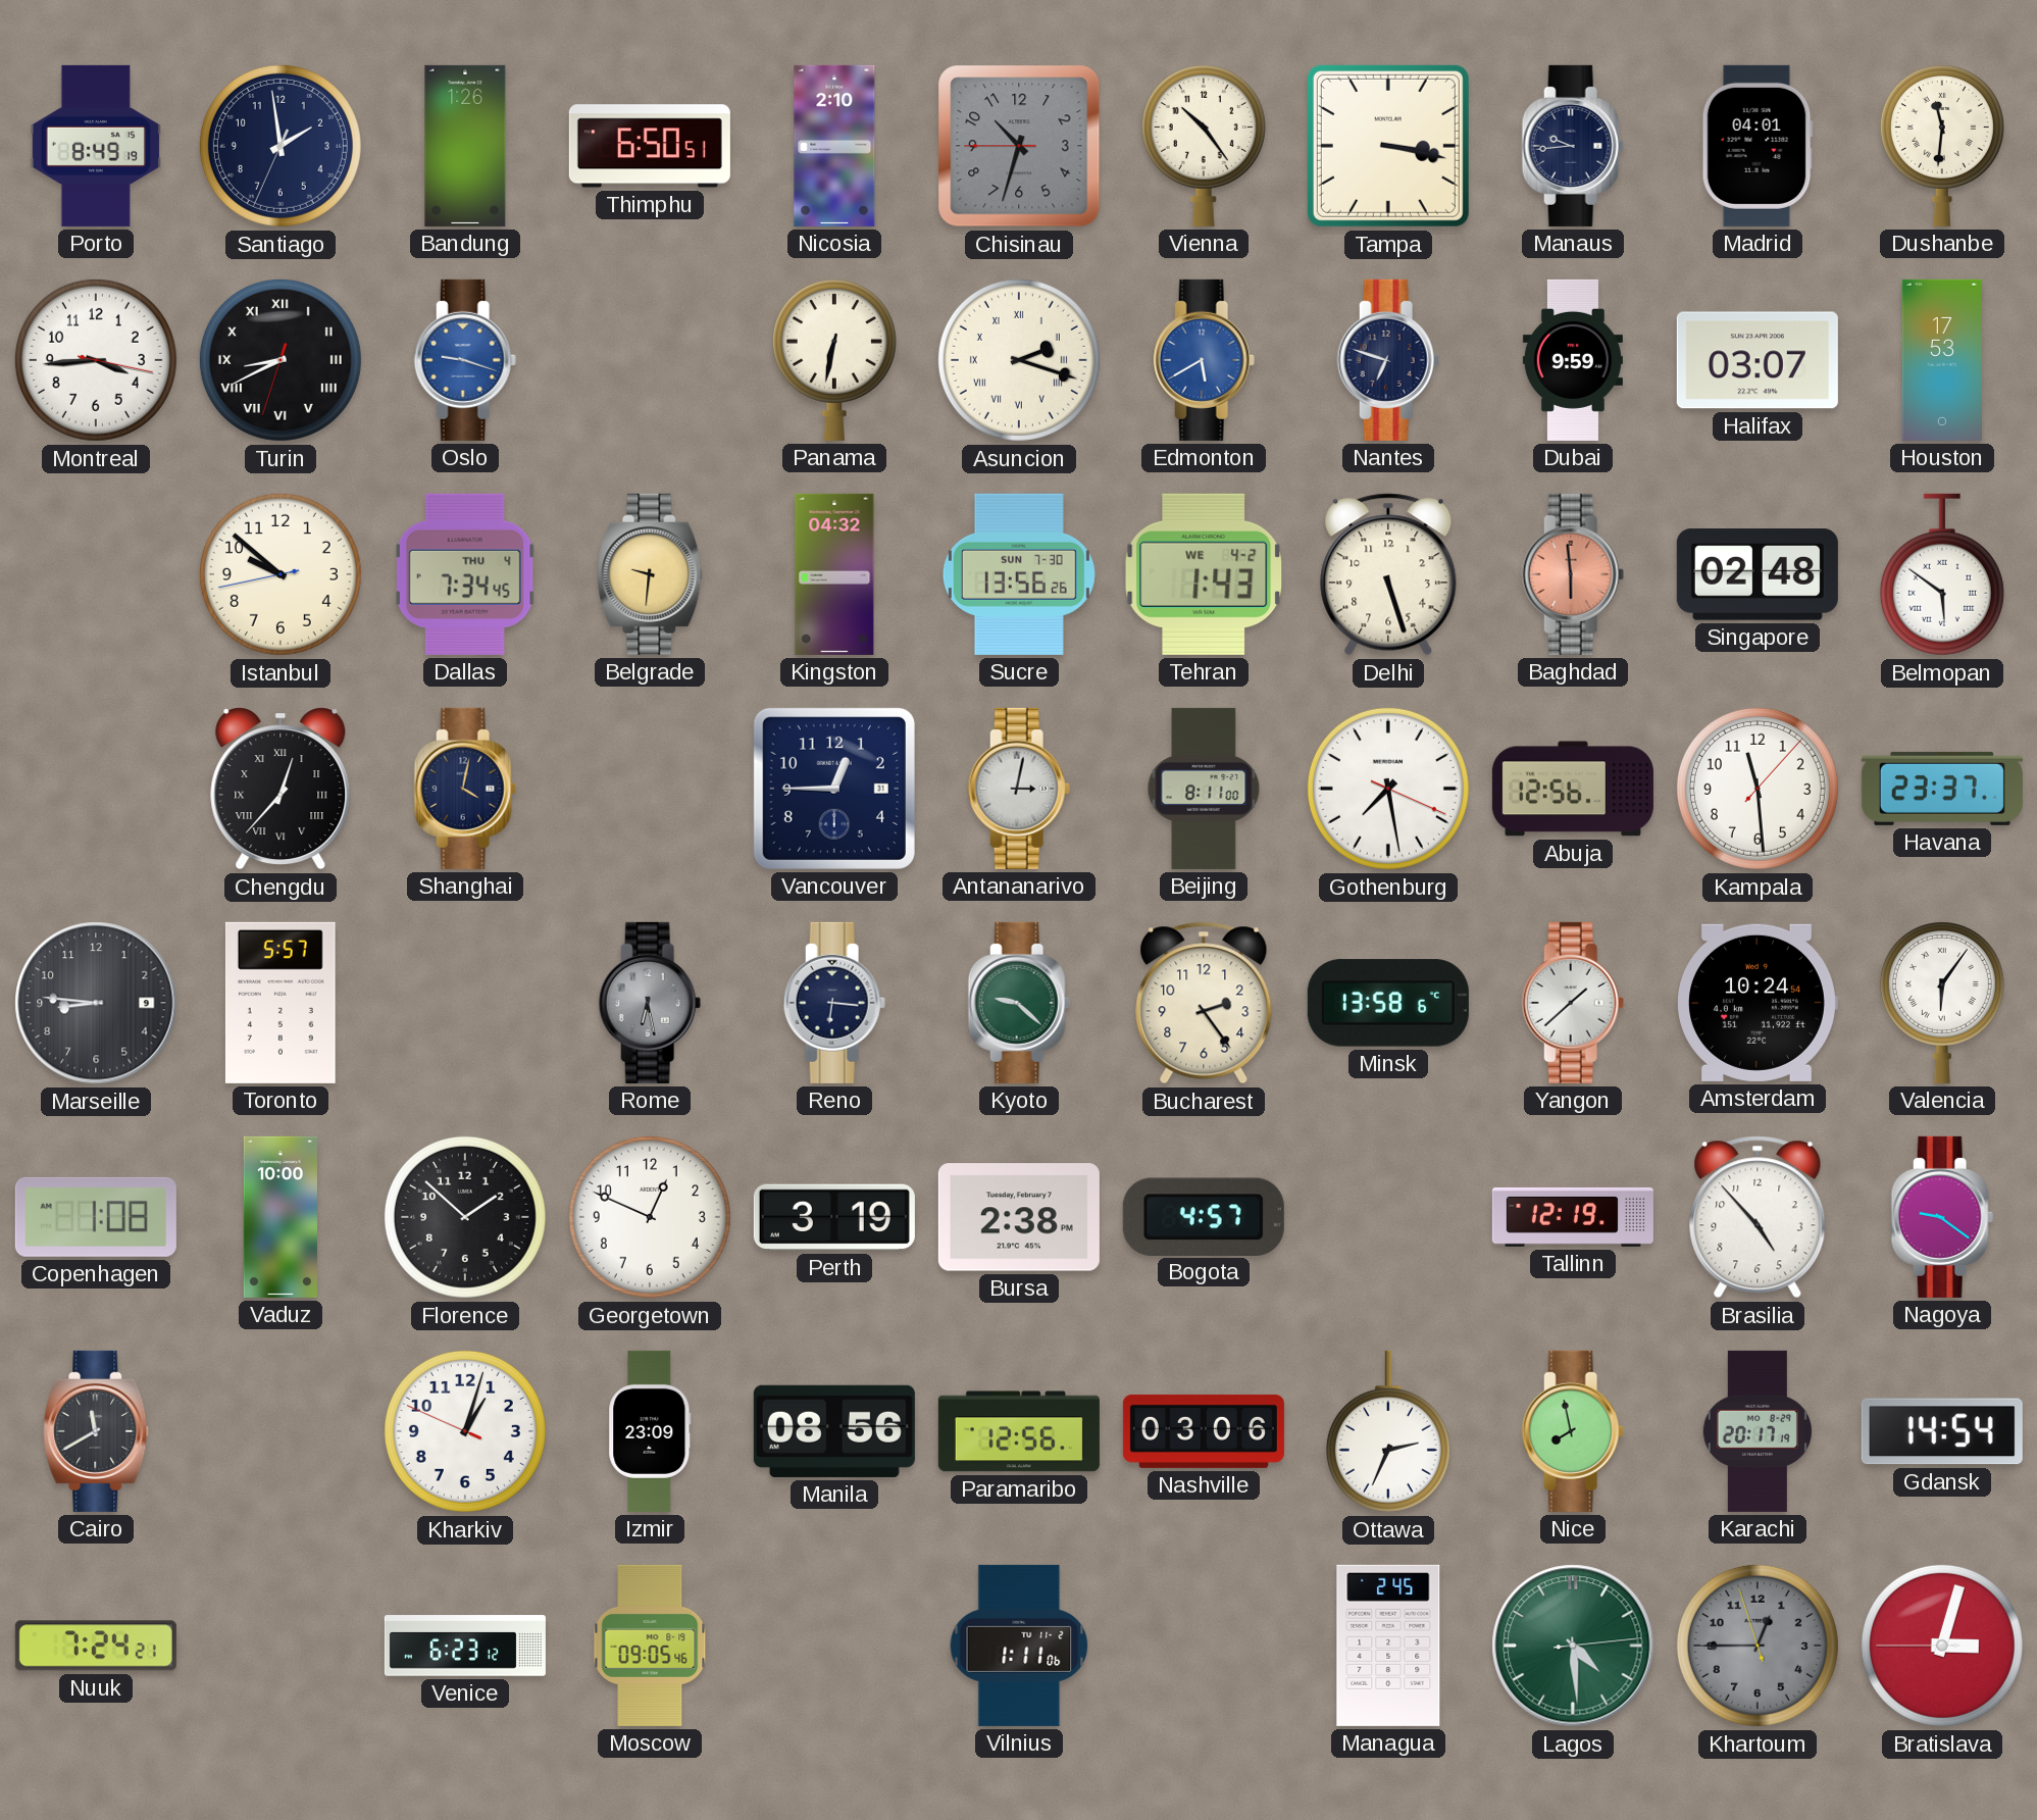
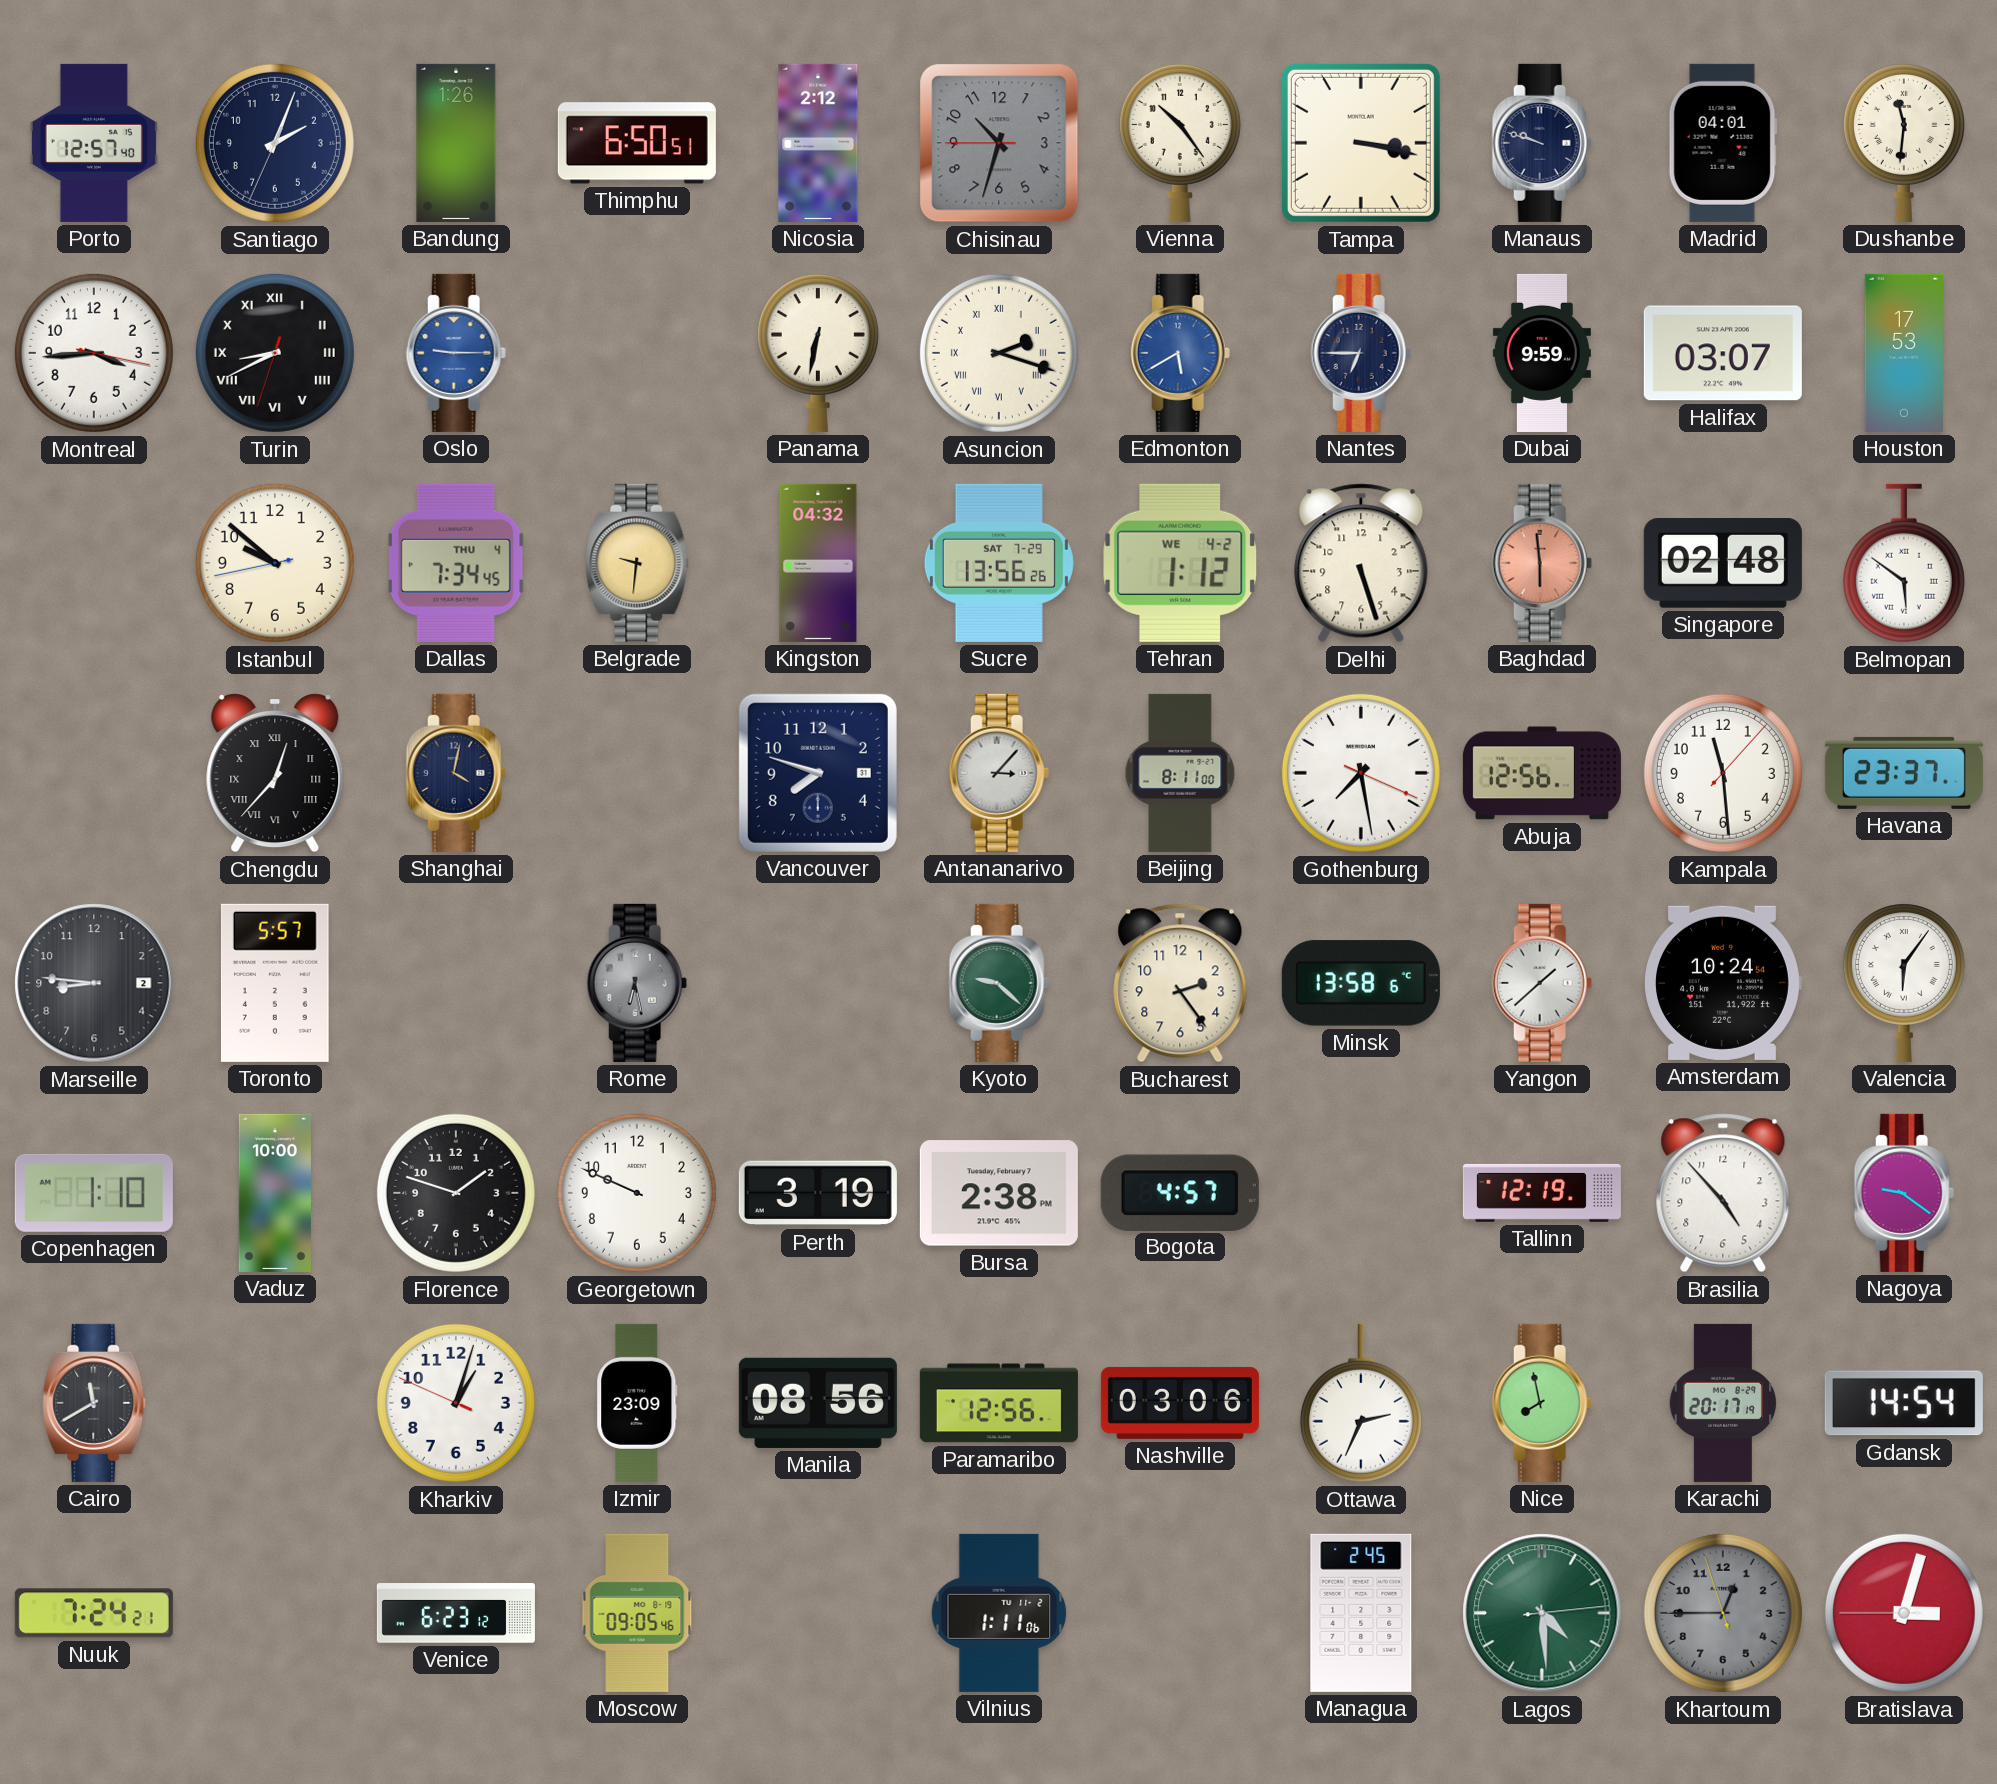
Porto: 8:49 -> 12:57 (94, 143)
Santiago: 1:58 -> 2:03 (275, 143)
Nicosia: 2:10 -> 2:12 (818, 143)
Manaus: 9:44 -> 9:48 (1542, 143)
Oslo: 9:18 -> 9:15 (456, 353)
Nantes: 6:48 -> 6:45 (1361, 353)
Sucre date: SUN 7-30 -> SAT 7-29 (999, 563)
Tehran: 1:43 -> 1:12 (1180, 563)
Vancouver: 12:45 -> 7:48 (818, 773)
Antananarivo: 3:02 -> 3:07 (999, 773)
Marseille date: 9 -> 2 (94, 983)
Reno: 6:16 -> none (834, 1003)
Copenhagen: 1:08 -> 1:10 (94, 1193)
Florence: 1:52 -> 1:48 (456, 1193)
Georgetown: 12:49 -> 9:49 (637, 1193)
